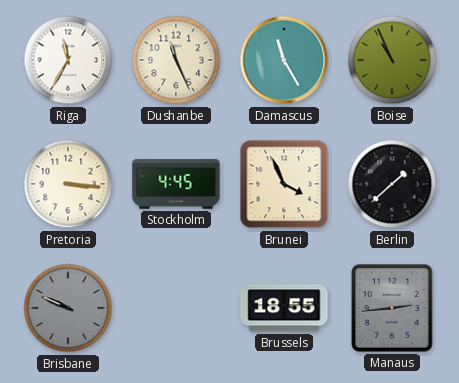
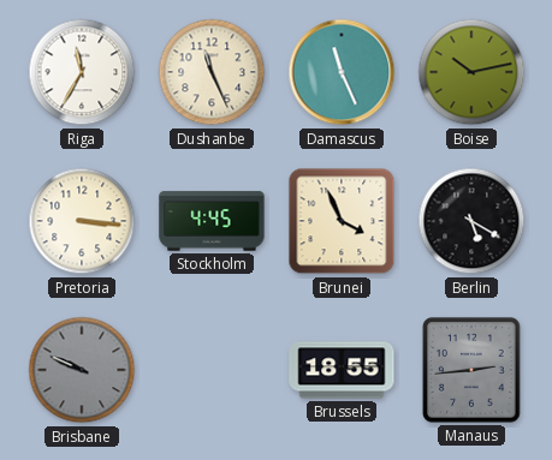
Damascus: 11:25 -> 11:26 (342, 72)
Boise: 10:56 -> 10:13 (471, 72)
Berlin: 1:38 -> 5:20 (471, 221)
